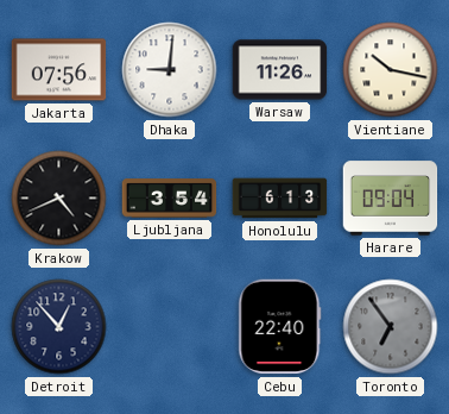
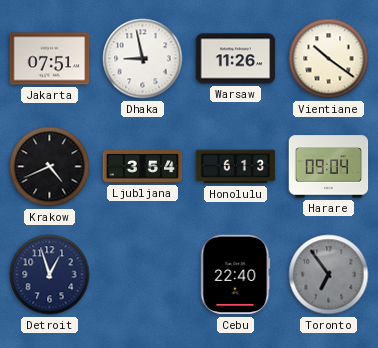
Jakarta: 07:56 -> 07:51 (50, 59)
Dhaka: 9:01 -> 8:58 (143, 59)
Vientiane: 10:17 -> 10:21 (329, 59)
Detroit: 12:53 -> 12:57 (50, 275)
